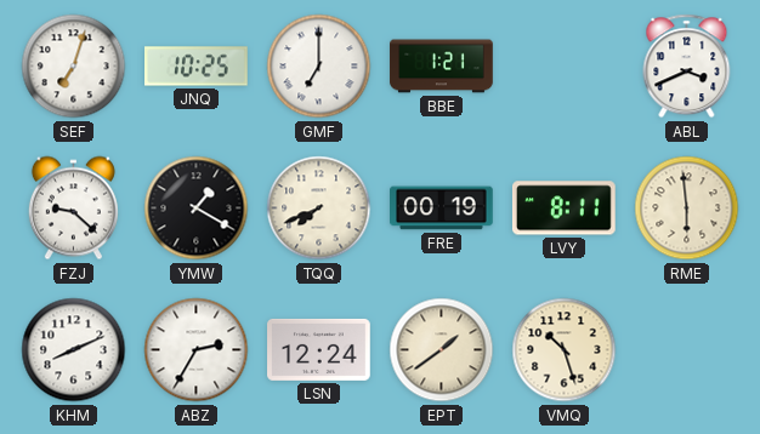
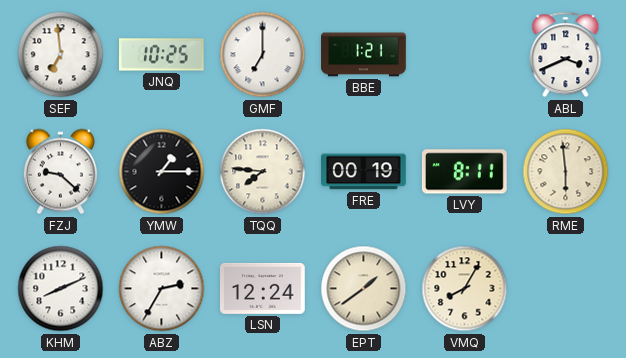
SEF: 7:03 -> 6:59 (61, 55)
YMW: 1:20 -> 1:15 (162, 172)
TQQ: 7:41 -> 7:46 (263, 172)
VMQ: 10:27 -> 8:05 (465, 289)
